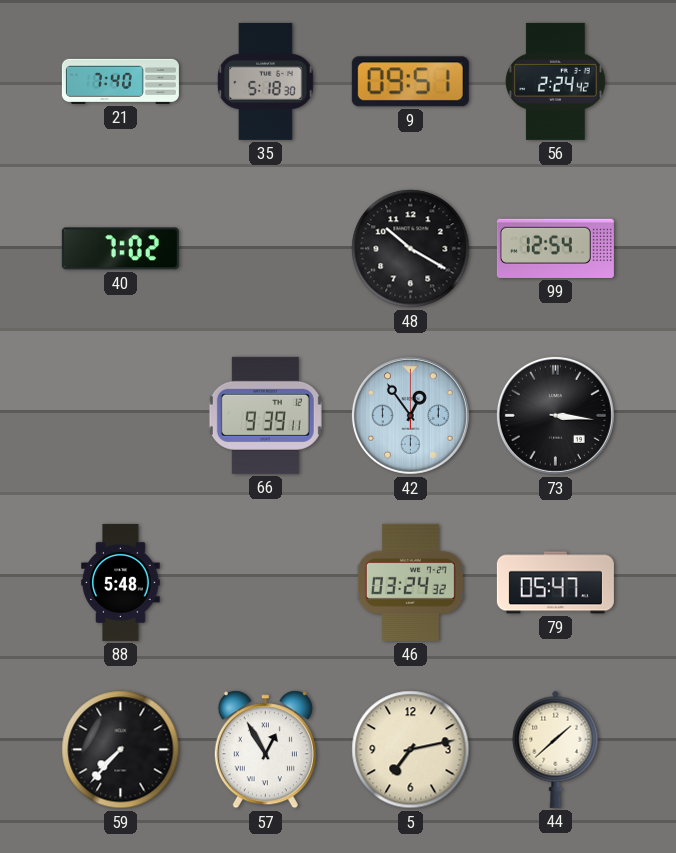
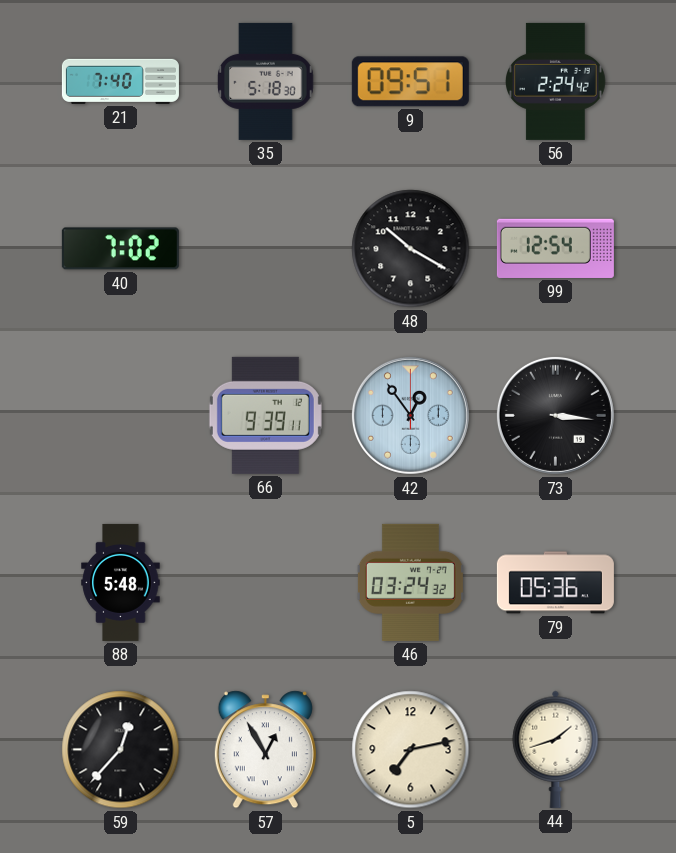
79: 05:47 -> 05:36 (555, 583)
59: 7:37 -> 12:37 (121, 750)
44: 1:38 -> 1:42 (556, 749)
